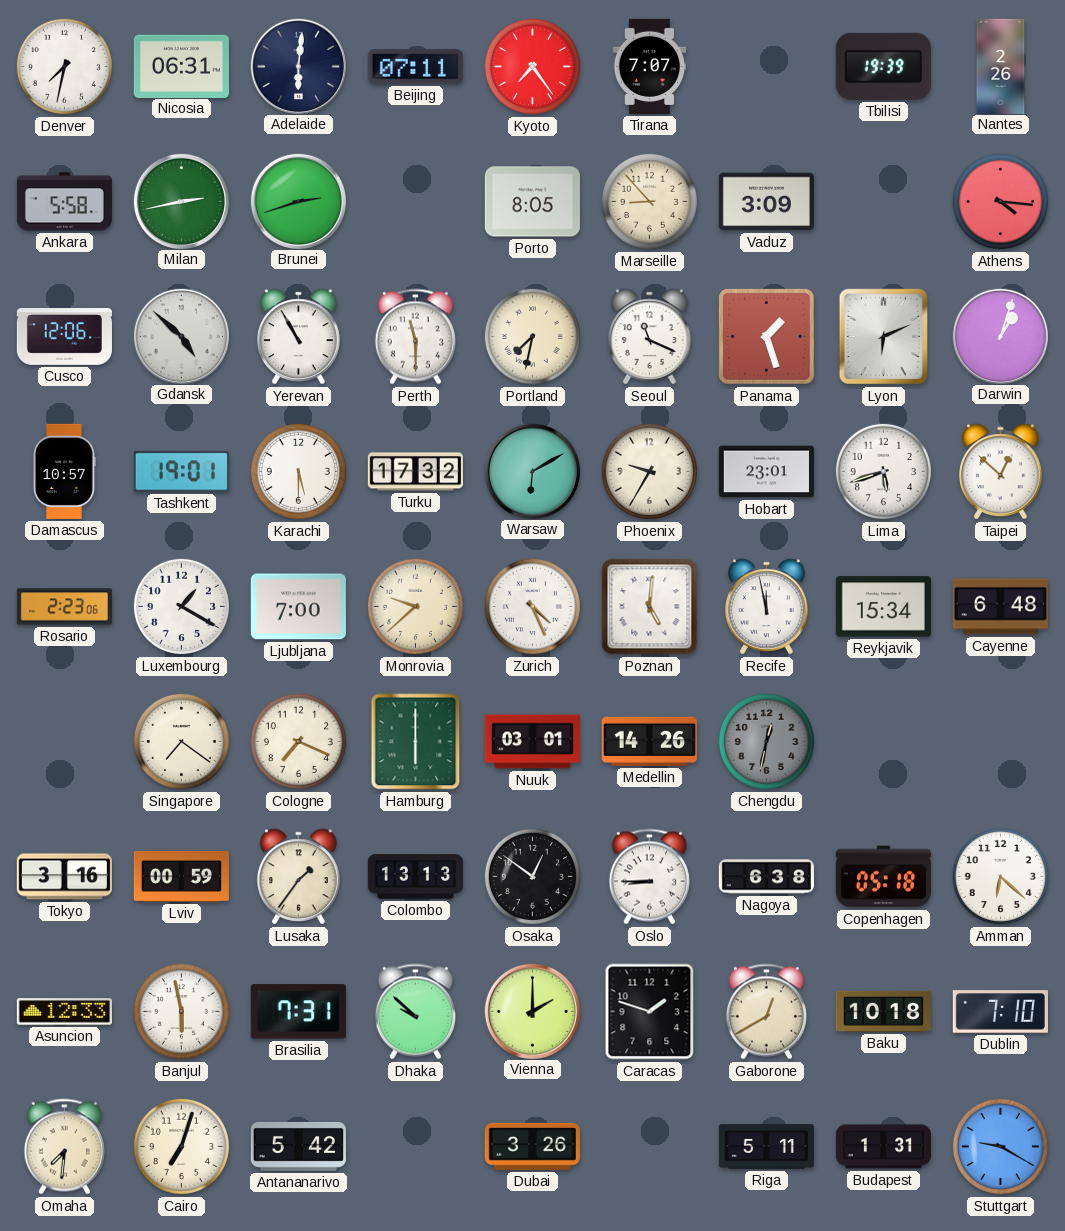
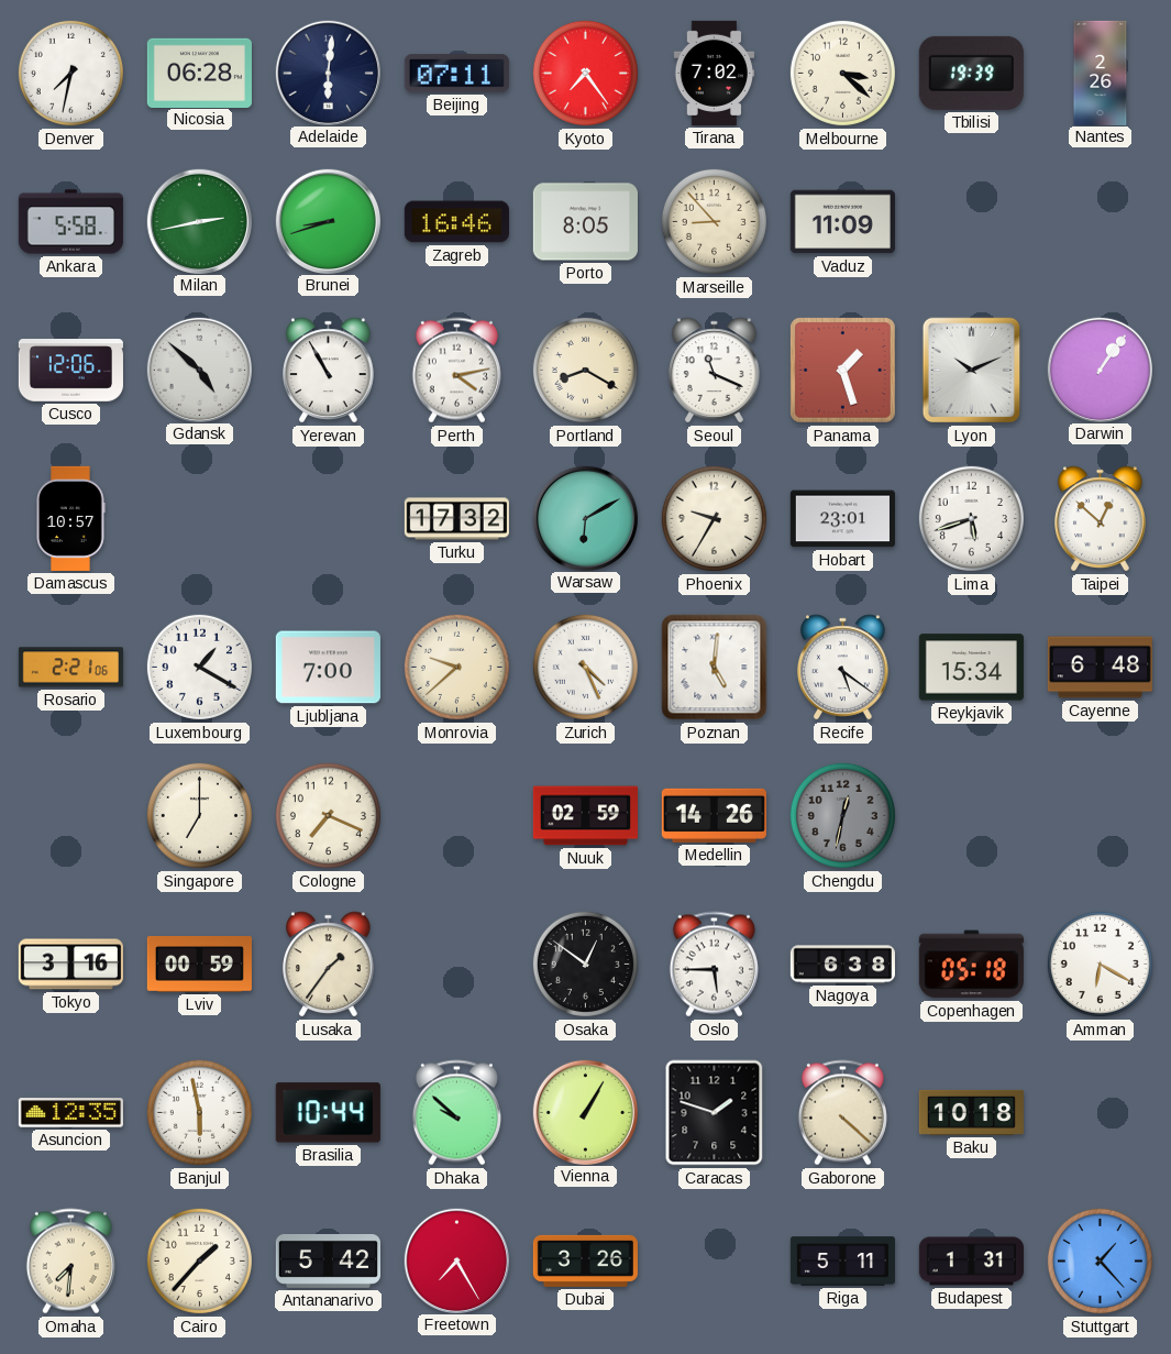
Nicosia: 06:31 -> 06:28 (199, 73)
Tirana: 7:07 -> 7:02 (715, 73)
Melbourne: none -> 3:22 (842, 73)
Brunei: 2:42 -> 8:42 (328, 221)
Zagreb: none -> 16:46 (456, 222)
Vaduz: 3:09 -> 11:09 (842, 222)
Athens: 4:16 -> none (1000, 201)
Perth: 11:30 -> 4:13 (456, 371)
Portland: 7:32 -> 8:20 (585, 370)
Lyon: 6:11 -> 10:11 (972, 371)
Darwin: 1:03 -> 1:06 (1100, 370)
Tashkent: 19:01 -> none (181, 472)
Karachi: 5:30 -> none (298, 471)
Rosario: 2:23 -> 2:21 (70, 668)
Recife: 11:58 -> 5:21 (843, 668)
Singapore: 7:21 -> 7:00 (199, 815)
Hamburg: 6:00 -> none (416, 742)
Nuuk: 03:01 -> 02:59 (585, 816)
Colombo: 13:13 -> none (415, 877)
Oslo: 8:45 -> 5:45 (714, 965)
Amman: 6:22 -> 6:20 (1100, 964)
Asuncion: 12:33 -> 12:35 (70, 1113)
Brasilia: 7:31 -> 10:44 (328, 1113)
Vienna: 2:00 -> 1:05 (585, 1112)
Gaborone: 12:40 -> 4:22 (842, 1113)
Dublin: 7:10 -> none (1000, 1012)
Cairo: 7:03 -> 1:37 (199, 1261)
Freetown: none -> 7:25 (456, 1261)
Stuttgart: 9:20 -> 1:23 (1100, 1261)
